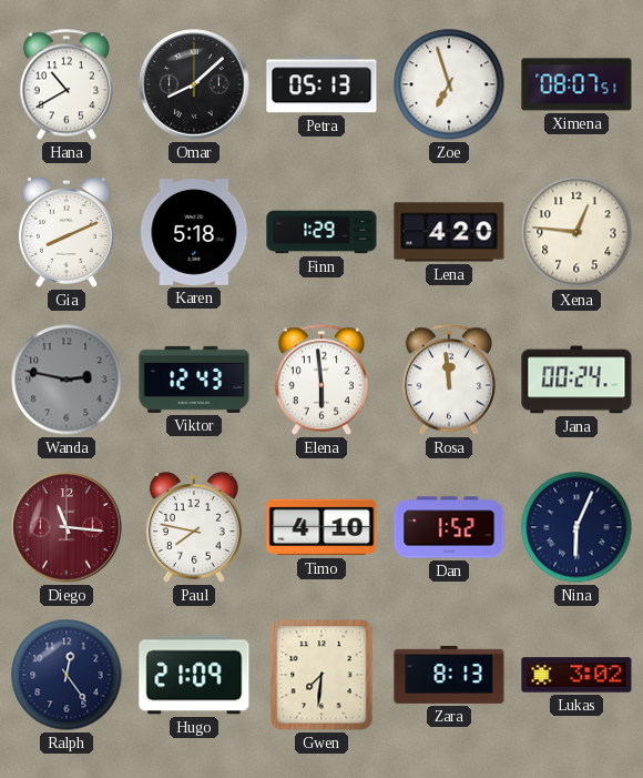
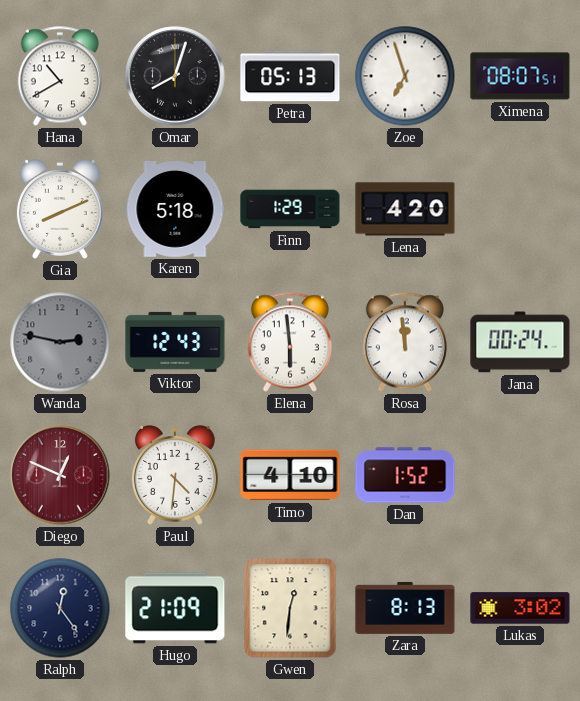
Omar: 8:08 -> 8:03 (175, 76)
Xena: 12:46 -> none (576, 232)
Diego: 11:16 -> 12:49 (60, 475)
Paul: 7:47 -> 4:31 (175, 476)
Nina: 6:04 -> none (576, 527)
Gwen: 7:31 -> 12:31 (290, 608)
